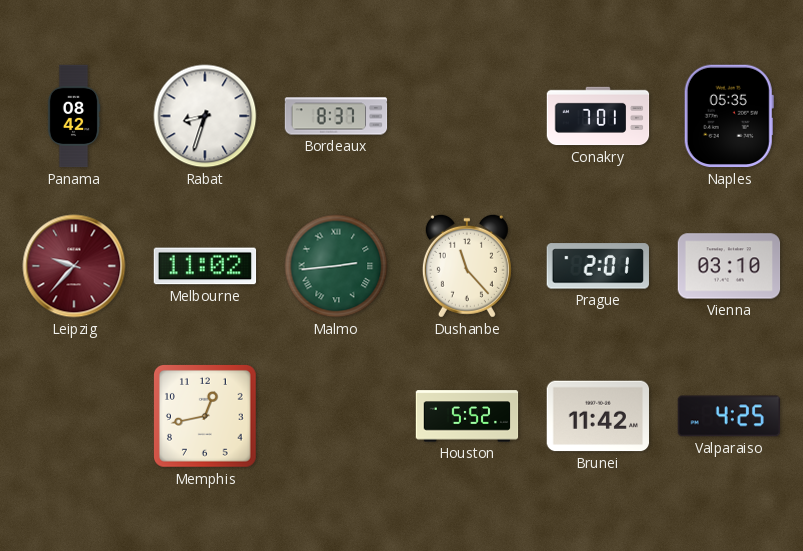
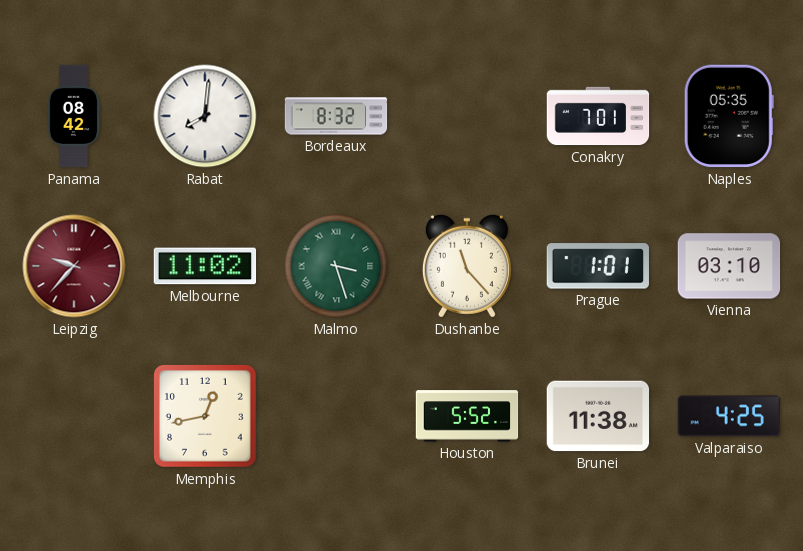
Rabat: 8:33 -> 8:01 (205, 116)
Bordeaux: 8:37 -> 8:32 (336, 116)
Malmo: 2:44 -> 3:27 (336, 266)
Prague: 2:01 -> 1:01 (598, 266)
Brunei: 11:42 -> 11:38 (598, 416)
